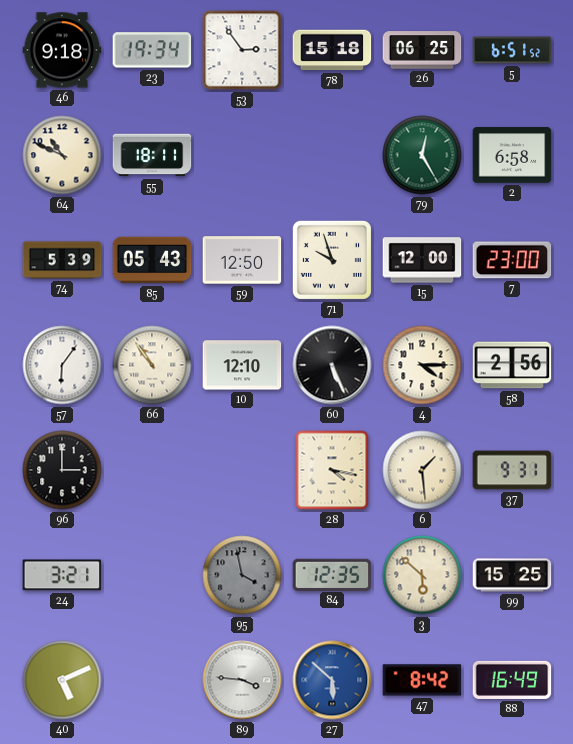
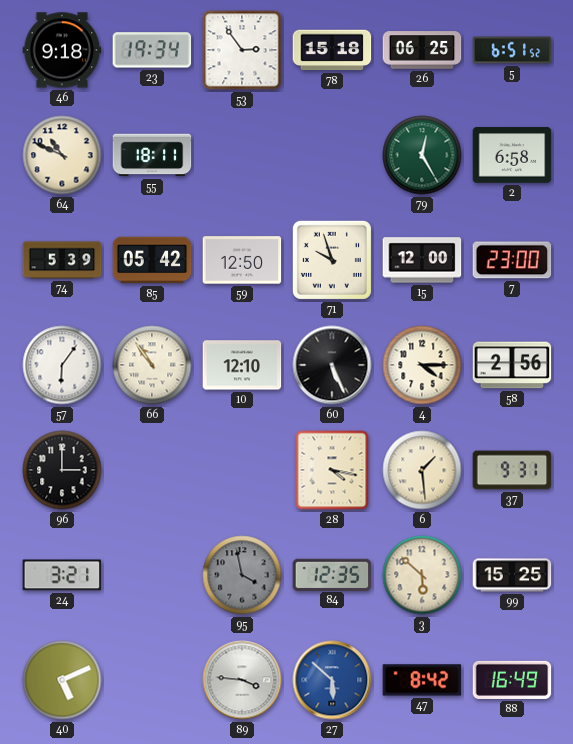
85: 05:43 -> 05:42 (152, 260)
